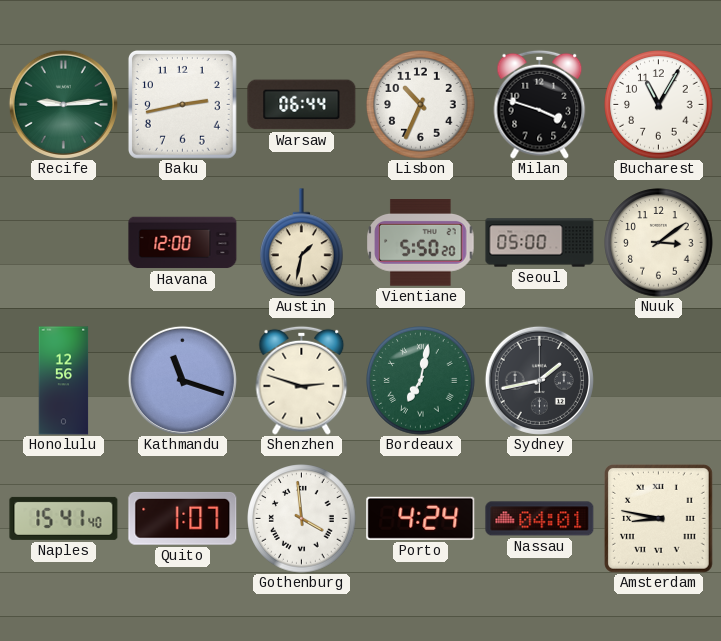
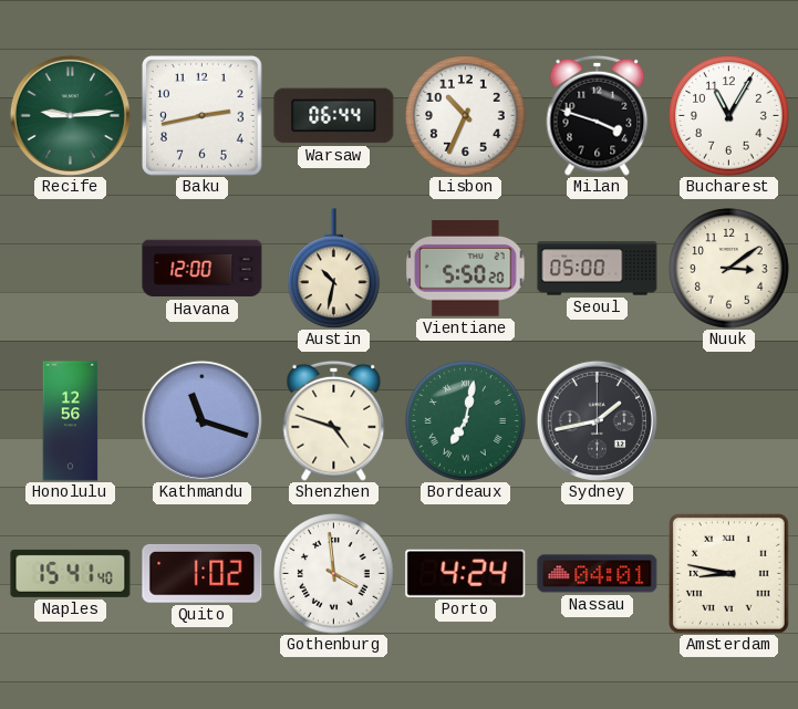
Austin: 1:32 -> 10:32 (334, 269)
Shenzhen: 2:48 -> 4:48 (334, 420)
Quito: 1:07 -> 1:02 (203, 573)
